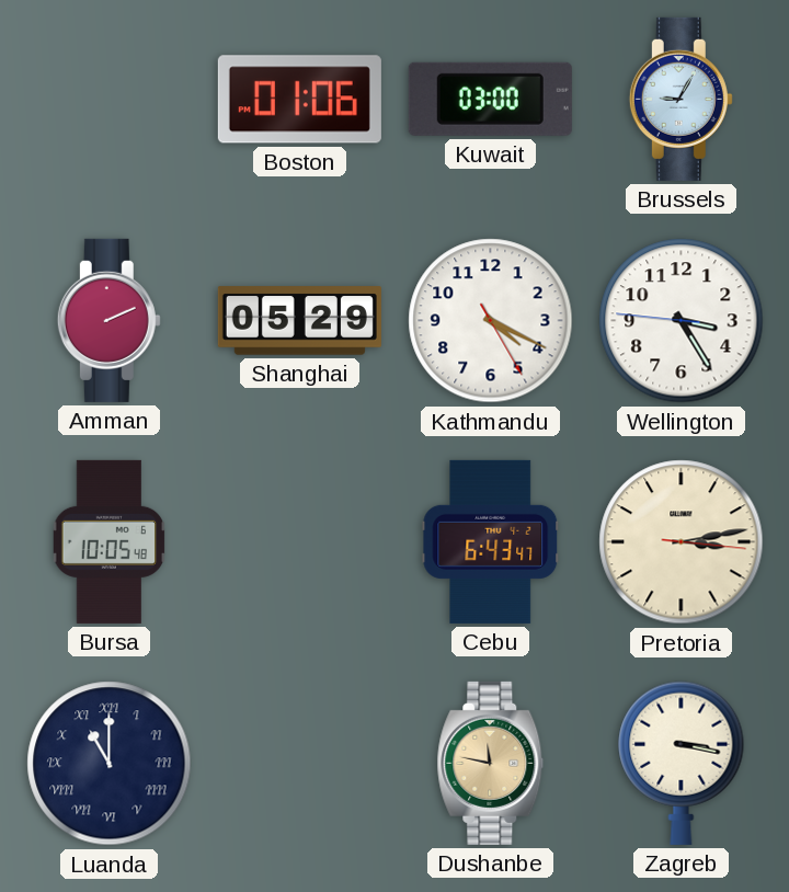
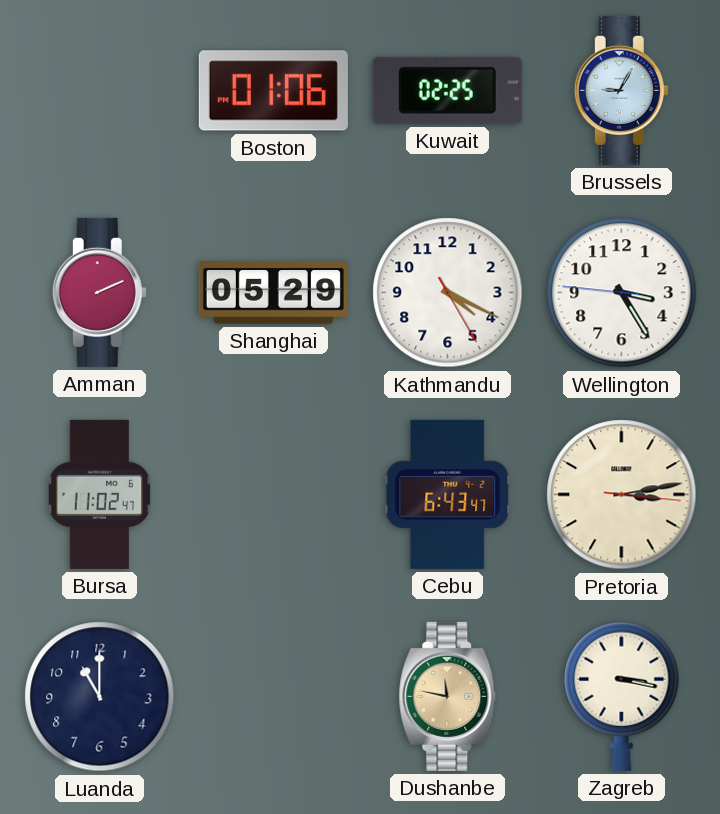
Kuwait: 03:00 -> 02:25 (447, 90)
Bursa: 10:05 -> 11:02 (100, 494)
Luanda numerals: Roman -> Arabic (100, 697)
